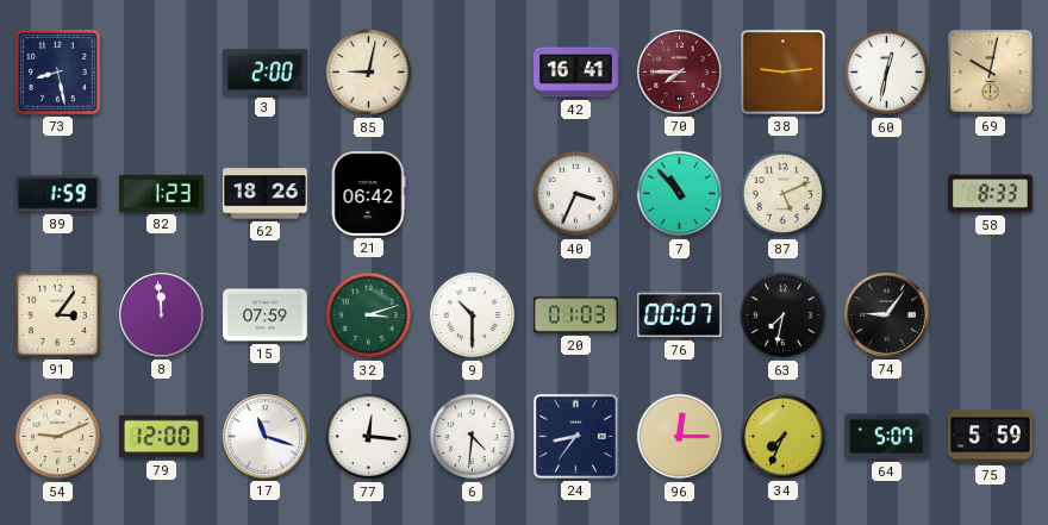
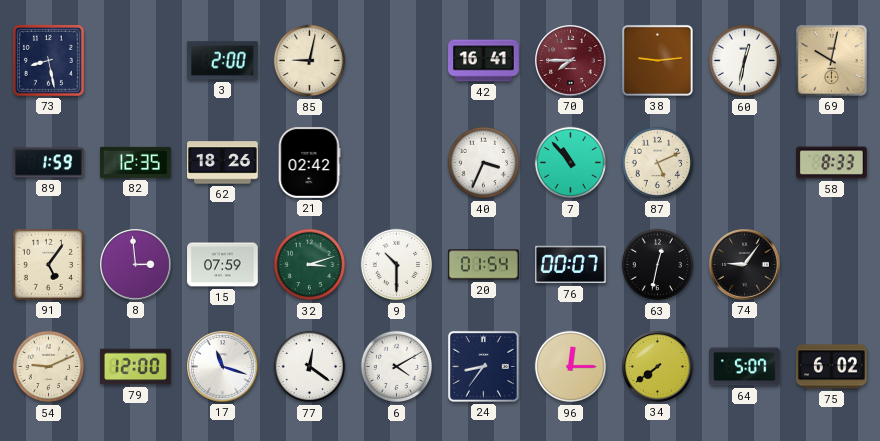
82: 1:23 -> 12:35 (136, 162)
21: 06:42 -> 02:42 (309, 163)
91: 3:06 -> 5:06 (48, 264)
8: 11:59 -> 2:59 (136, 265)
20: 01:03 -> 01:54 (484, 265)
63: 7:32 -> 12:32 (658, 265)
77: 12:16 -> 12:21 (310, 367)
6: 4:31 -> 4:10 (397, 367)
34: 7:34 -> 7:39 (658, 367)
75: 5:59 -> 6:02 (832, 367)
